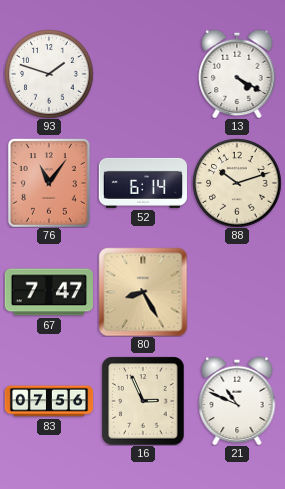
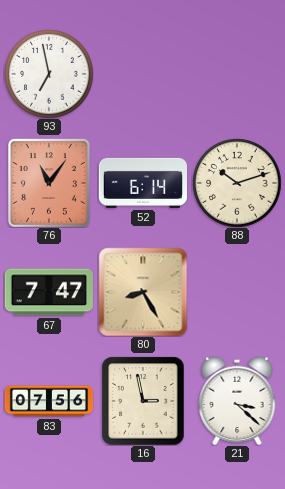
93: 1:48 -> 6:58 (49, 74)
13: 4:20 -> none (237, 74)
16: 2:56 -> 2:58 (143, 401)
21: 10:49 -> 3:22 (237, 401)
